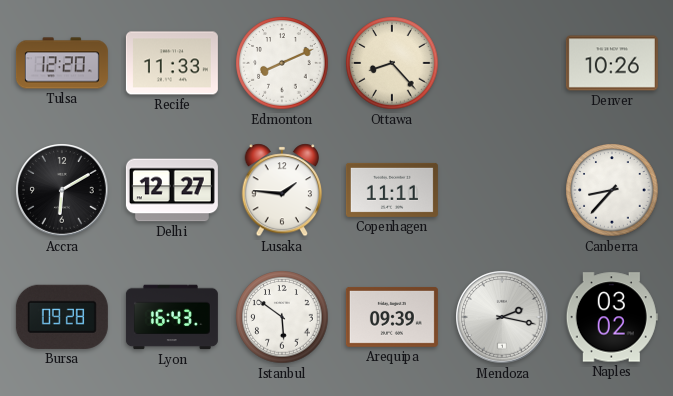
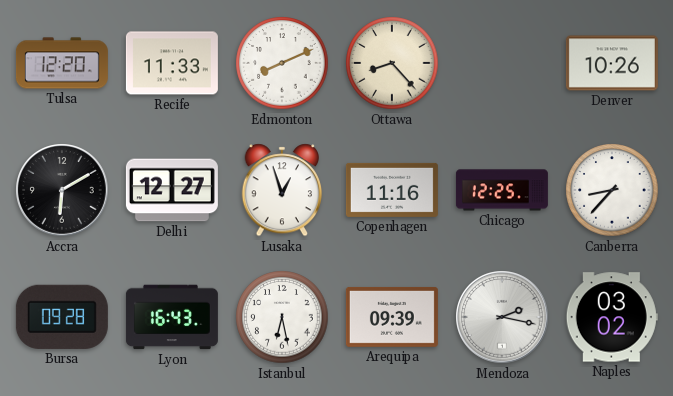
Lusaka: 1:46 -> 12:57 (282, 190)
Copenhagen: 11:11 -> 11:16 (392, 190)
Chicago: none -> 12:25 (502, 190)
Istanbul: 5:51 -> 6:28 (282, 317)
